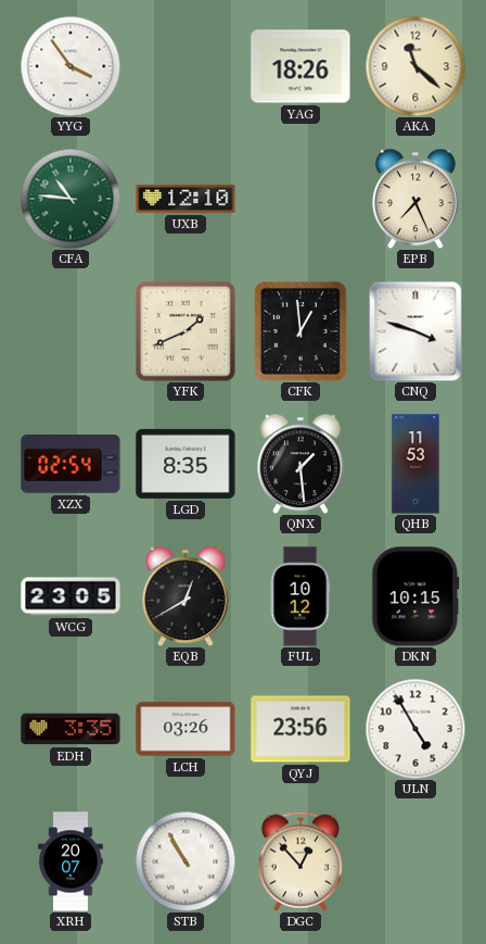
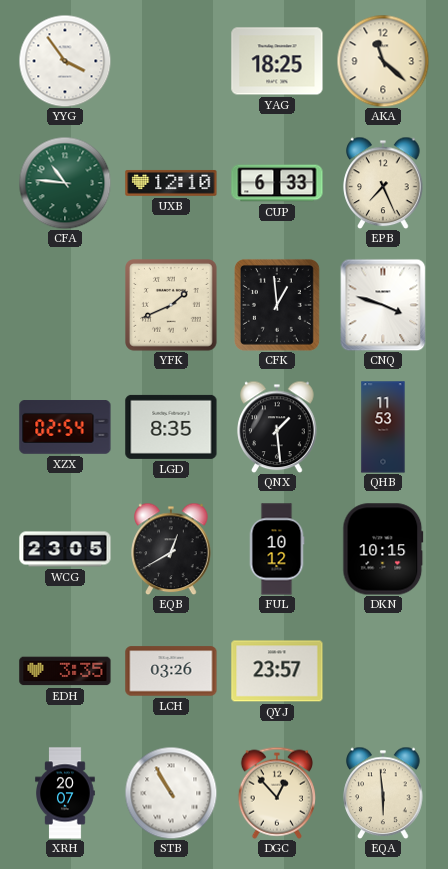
YAG: 18:26 -> 18:25 (277, 61)
CUP: none -> 6:33 (277, 183)
QYJ: 23:56 -> 23:57 (277, 671)
ULN: 4:55 -> none (415, 729)
EQA: none -> 5:59 (383, 793)
